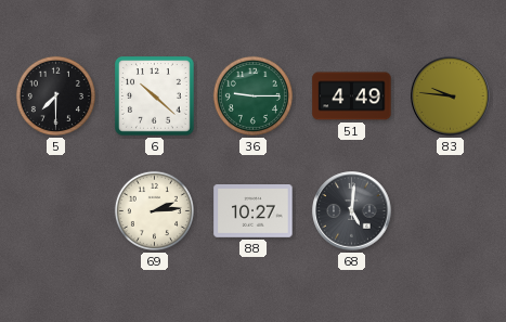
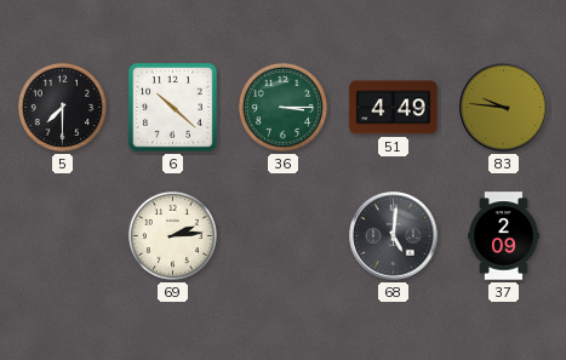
36: 9:15 -> 3:15 (282, 107)
88: 10:27 -> none (254, 211)
37: none -> 2:09 (504, 236)
